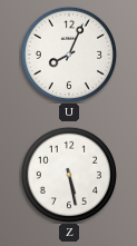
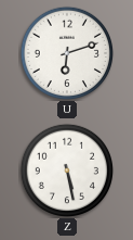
U: 8:04 -> 6:12 (67, 53)
